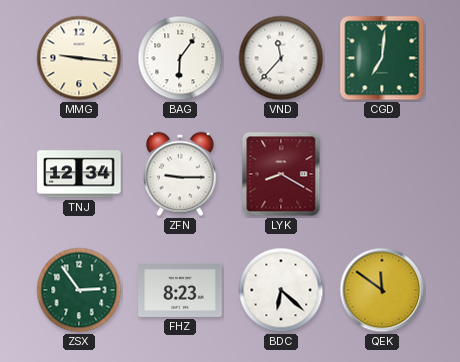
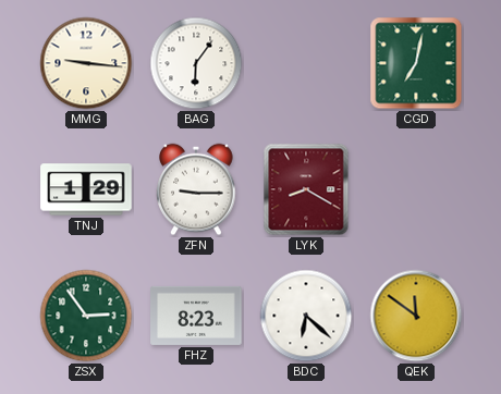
VND: 11:37 -> none (281, 58)
CGD: 7:01 -> 7:02 (416, 63)
TNJ: 12:34 -> 1:29 (86, 189)
